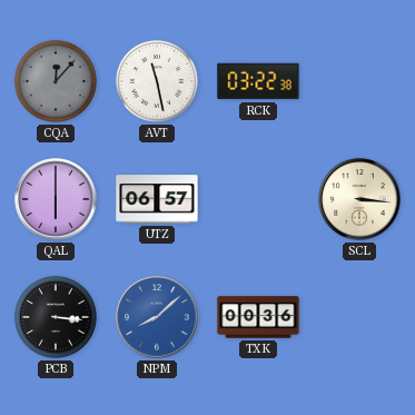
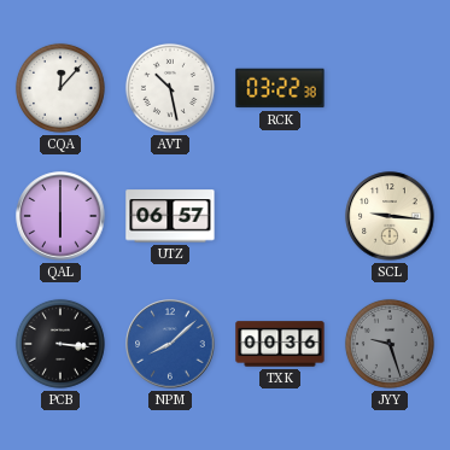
CQA dial: grey -> white (60, 88)
AVT: 11:28 -> 10:28 (170, 88)
SCL: 3:16 -> 9:16 (390, 216)
JYY: none -> 9:27 (390, 344)
